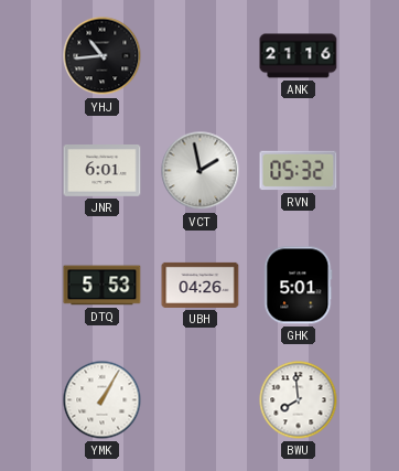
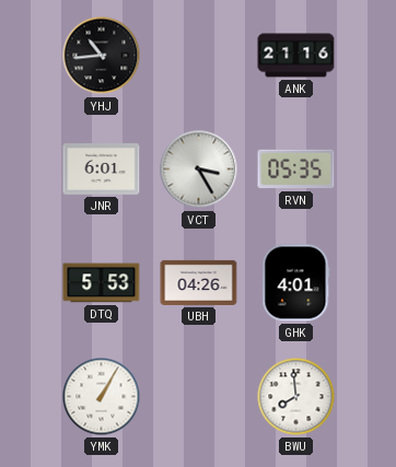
VCT: 1:58 -> 3:25 (199, 170)
RVN: 05:32 -> 05:35 (296, 170)
GHK: 5:01 -> 4:01 (296, 283)
